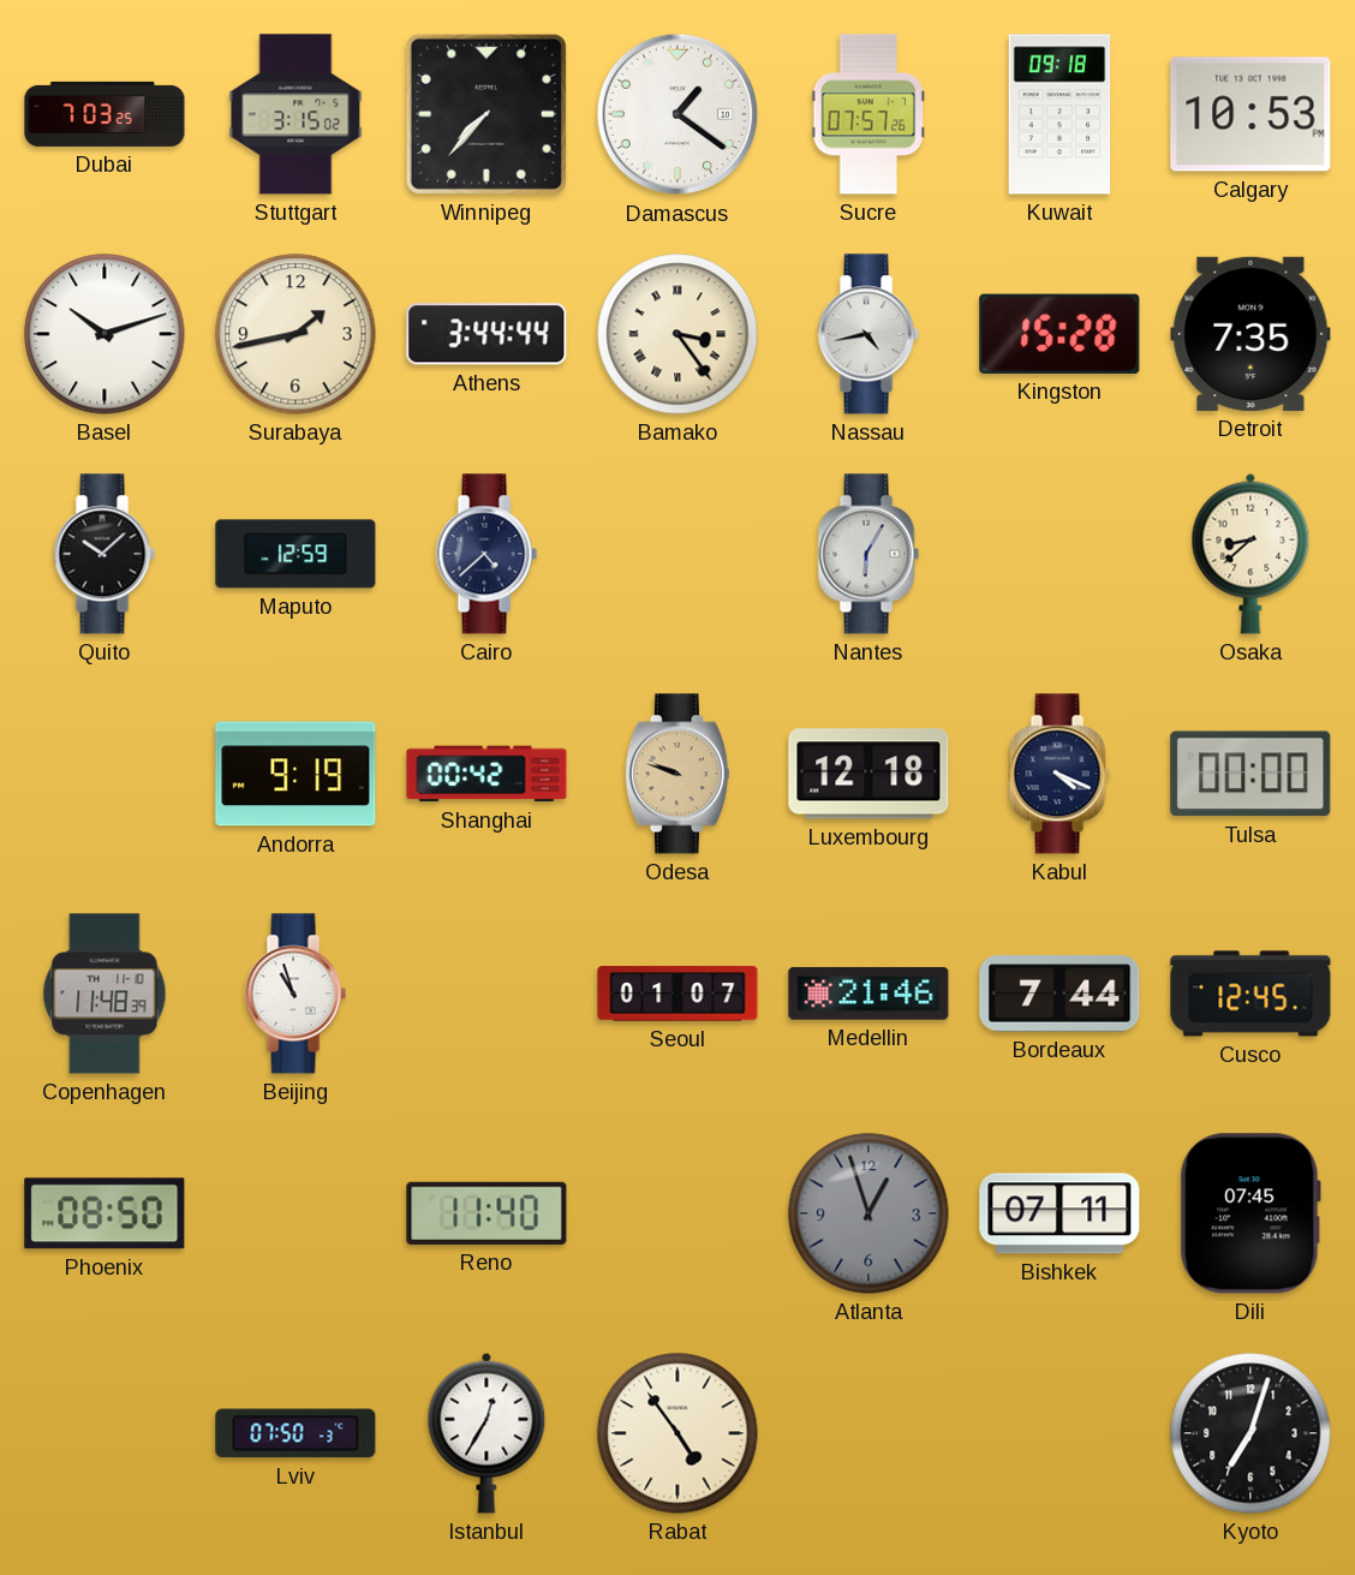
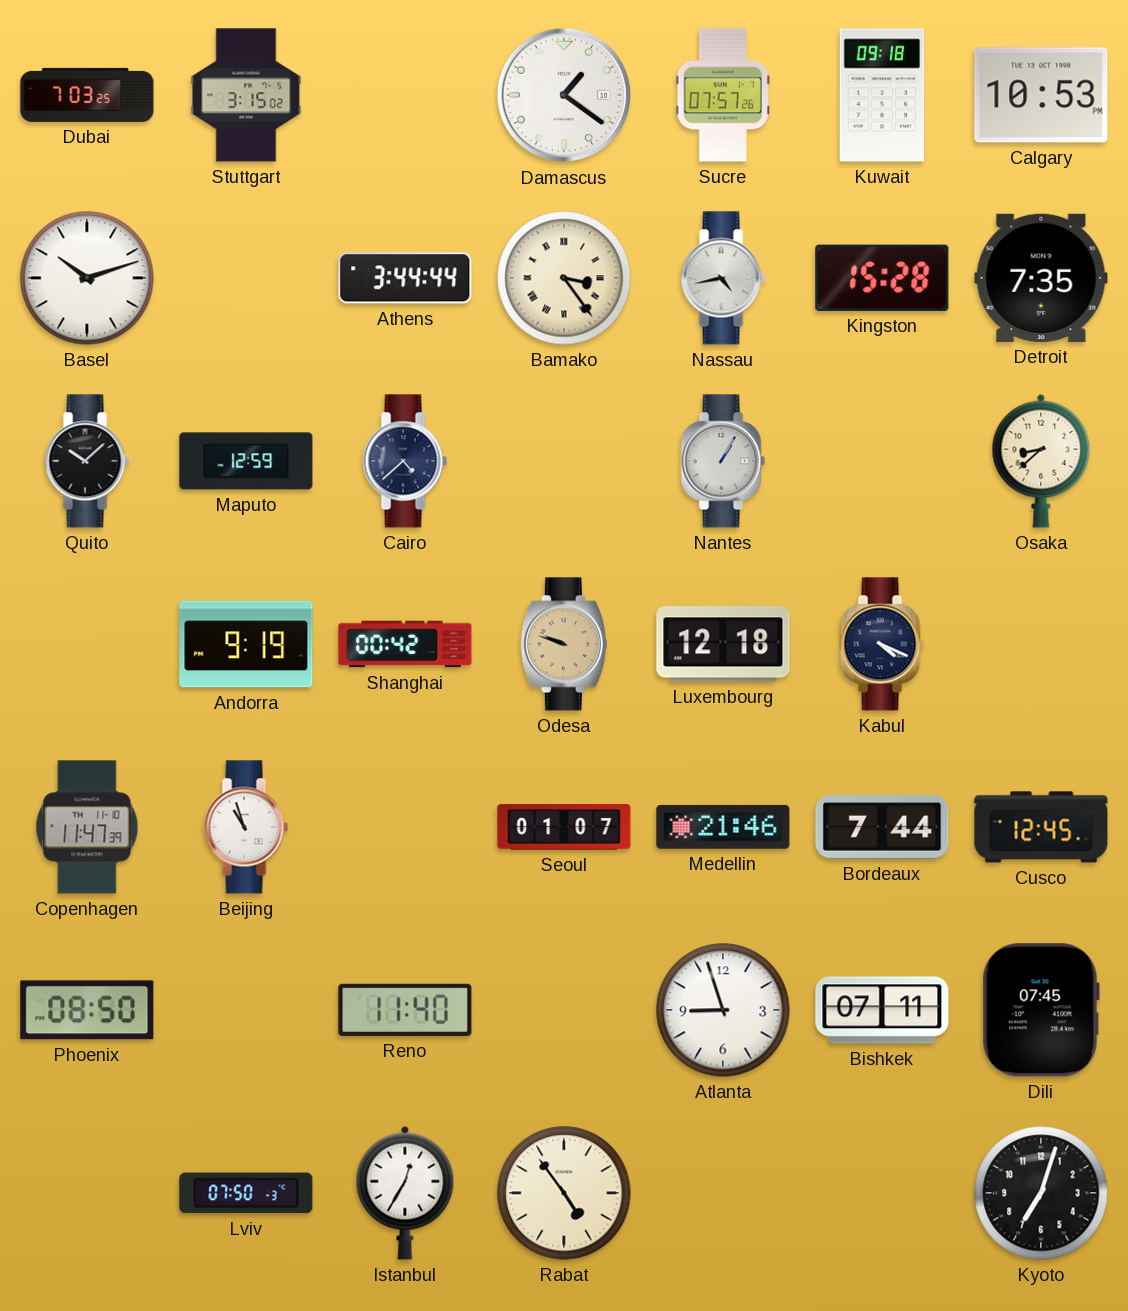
Winnipeg: 7:37 -> none (487, 114)
Surabaya: 1:43 -> none (296, 334)
Nantes: 6:05 -> 1:05 (723, 461)
Tulsa: 00:00 -> none (1250, 774)
Copenhagen: 11:48 -> 11:47 (87, 827)
Atlanta: 12:57 -> 8:57 (723, 1010)
Atlanta dial: grey -> white (723, 1010)
